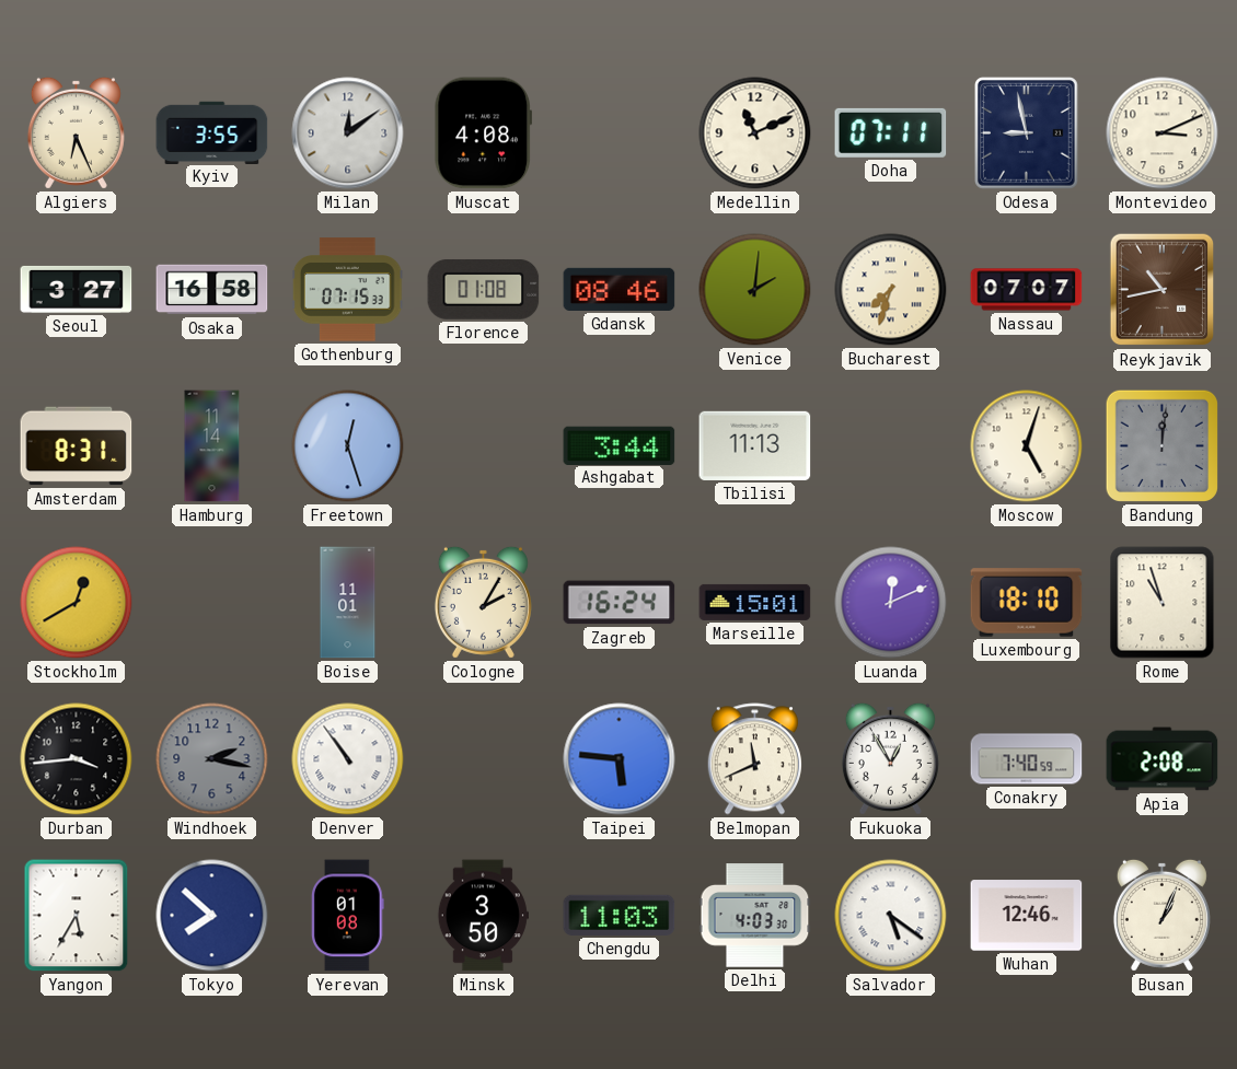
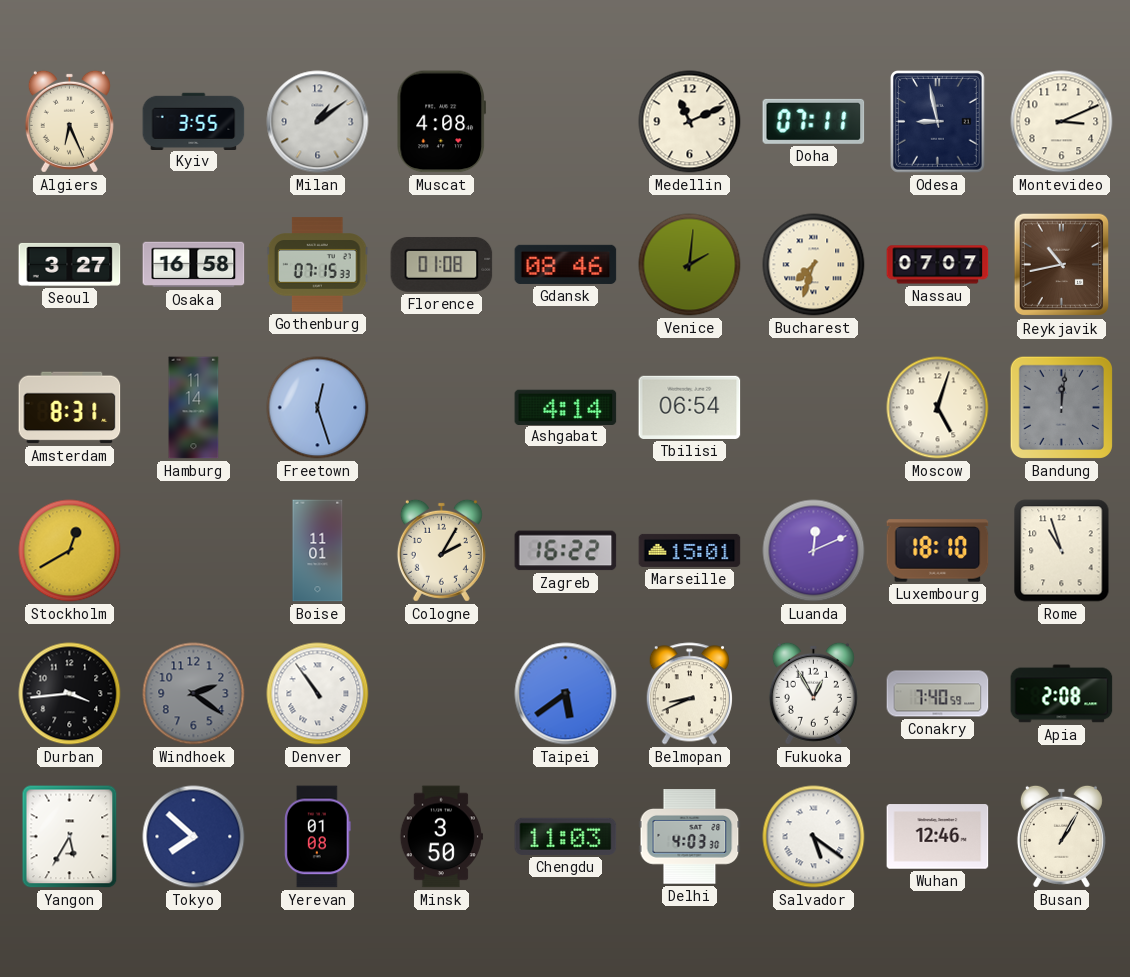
Milan: 12:09 -> 1:09 (318, 122)
Ashgabat: 3:44 -> 4:14 (566, 407)
Tbilisi: 11:13 -> 06:54 (690, 407)
Zagreb: 16:24 -> 16:22 (566, 551)
Windhoek: 2:17 -> 2:21 (194, 694)
Taipei: 5:46 -> 5:39 (566, 694)
Belmopan: 11:41 -> 8:41 (689, 694)
Busan: 1:04 -> 1:05 (1061, 836)
